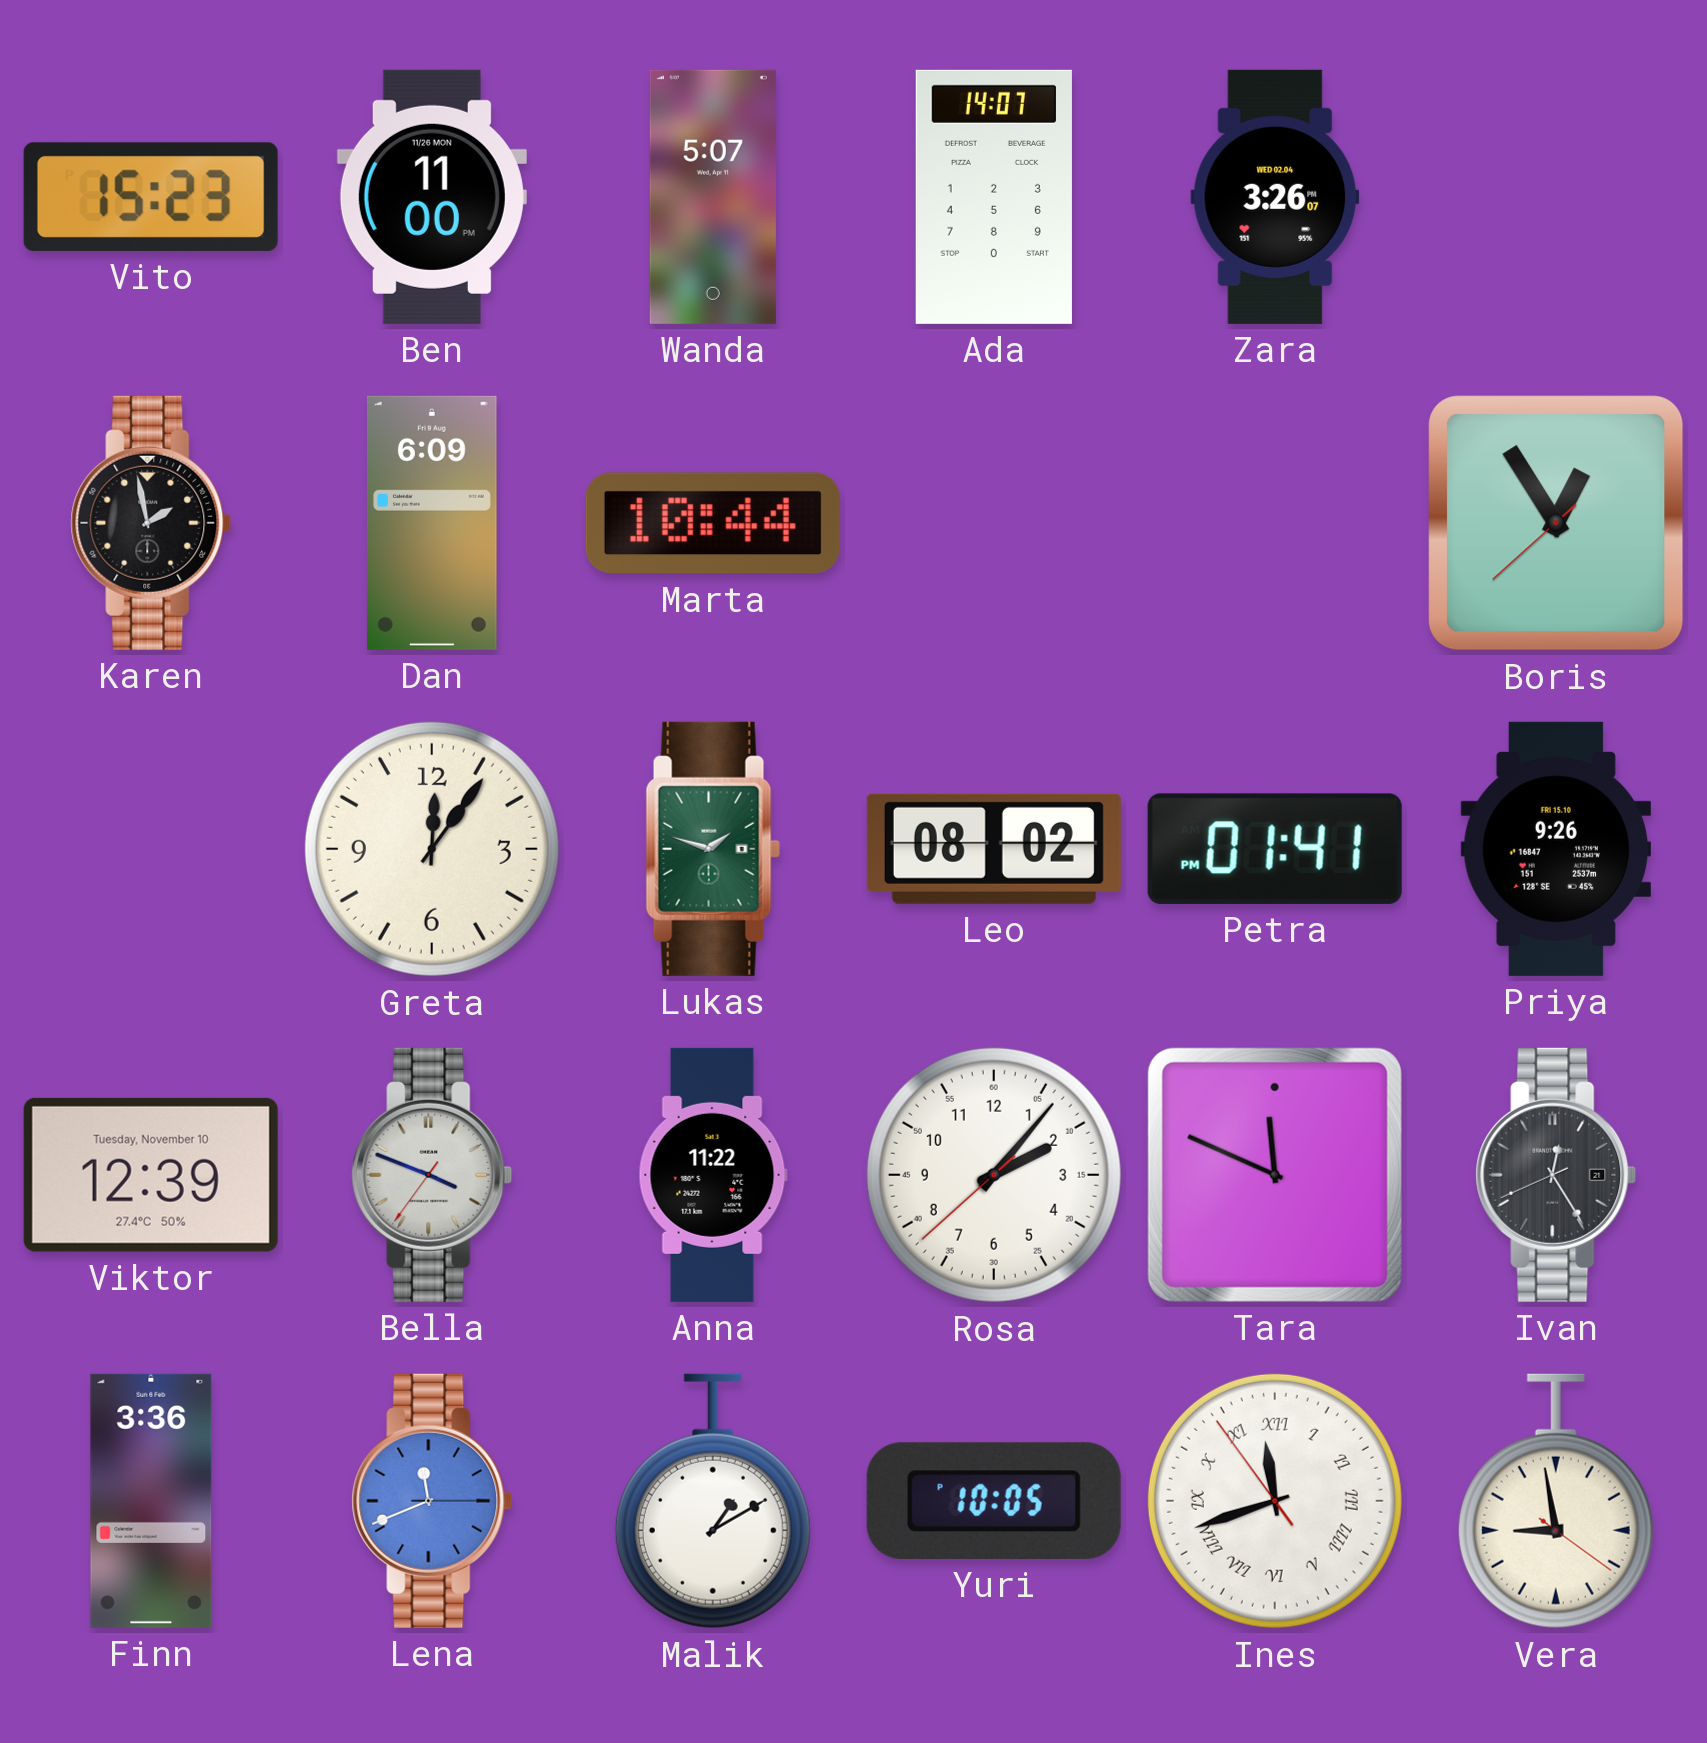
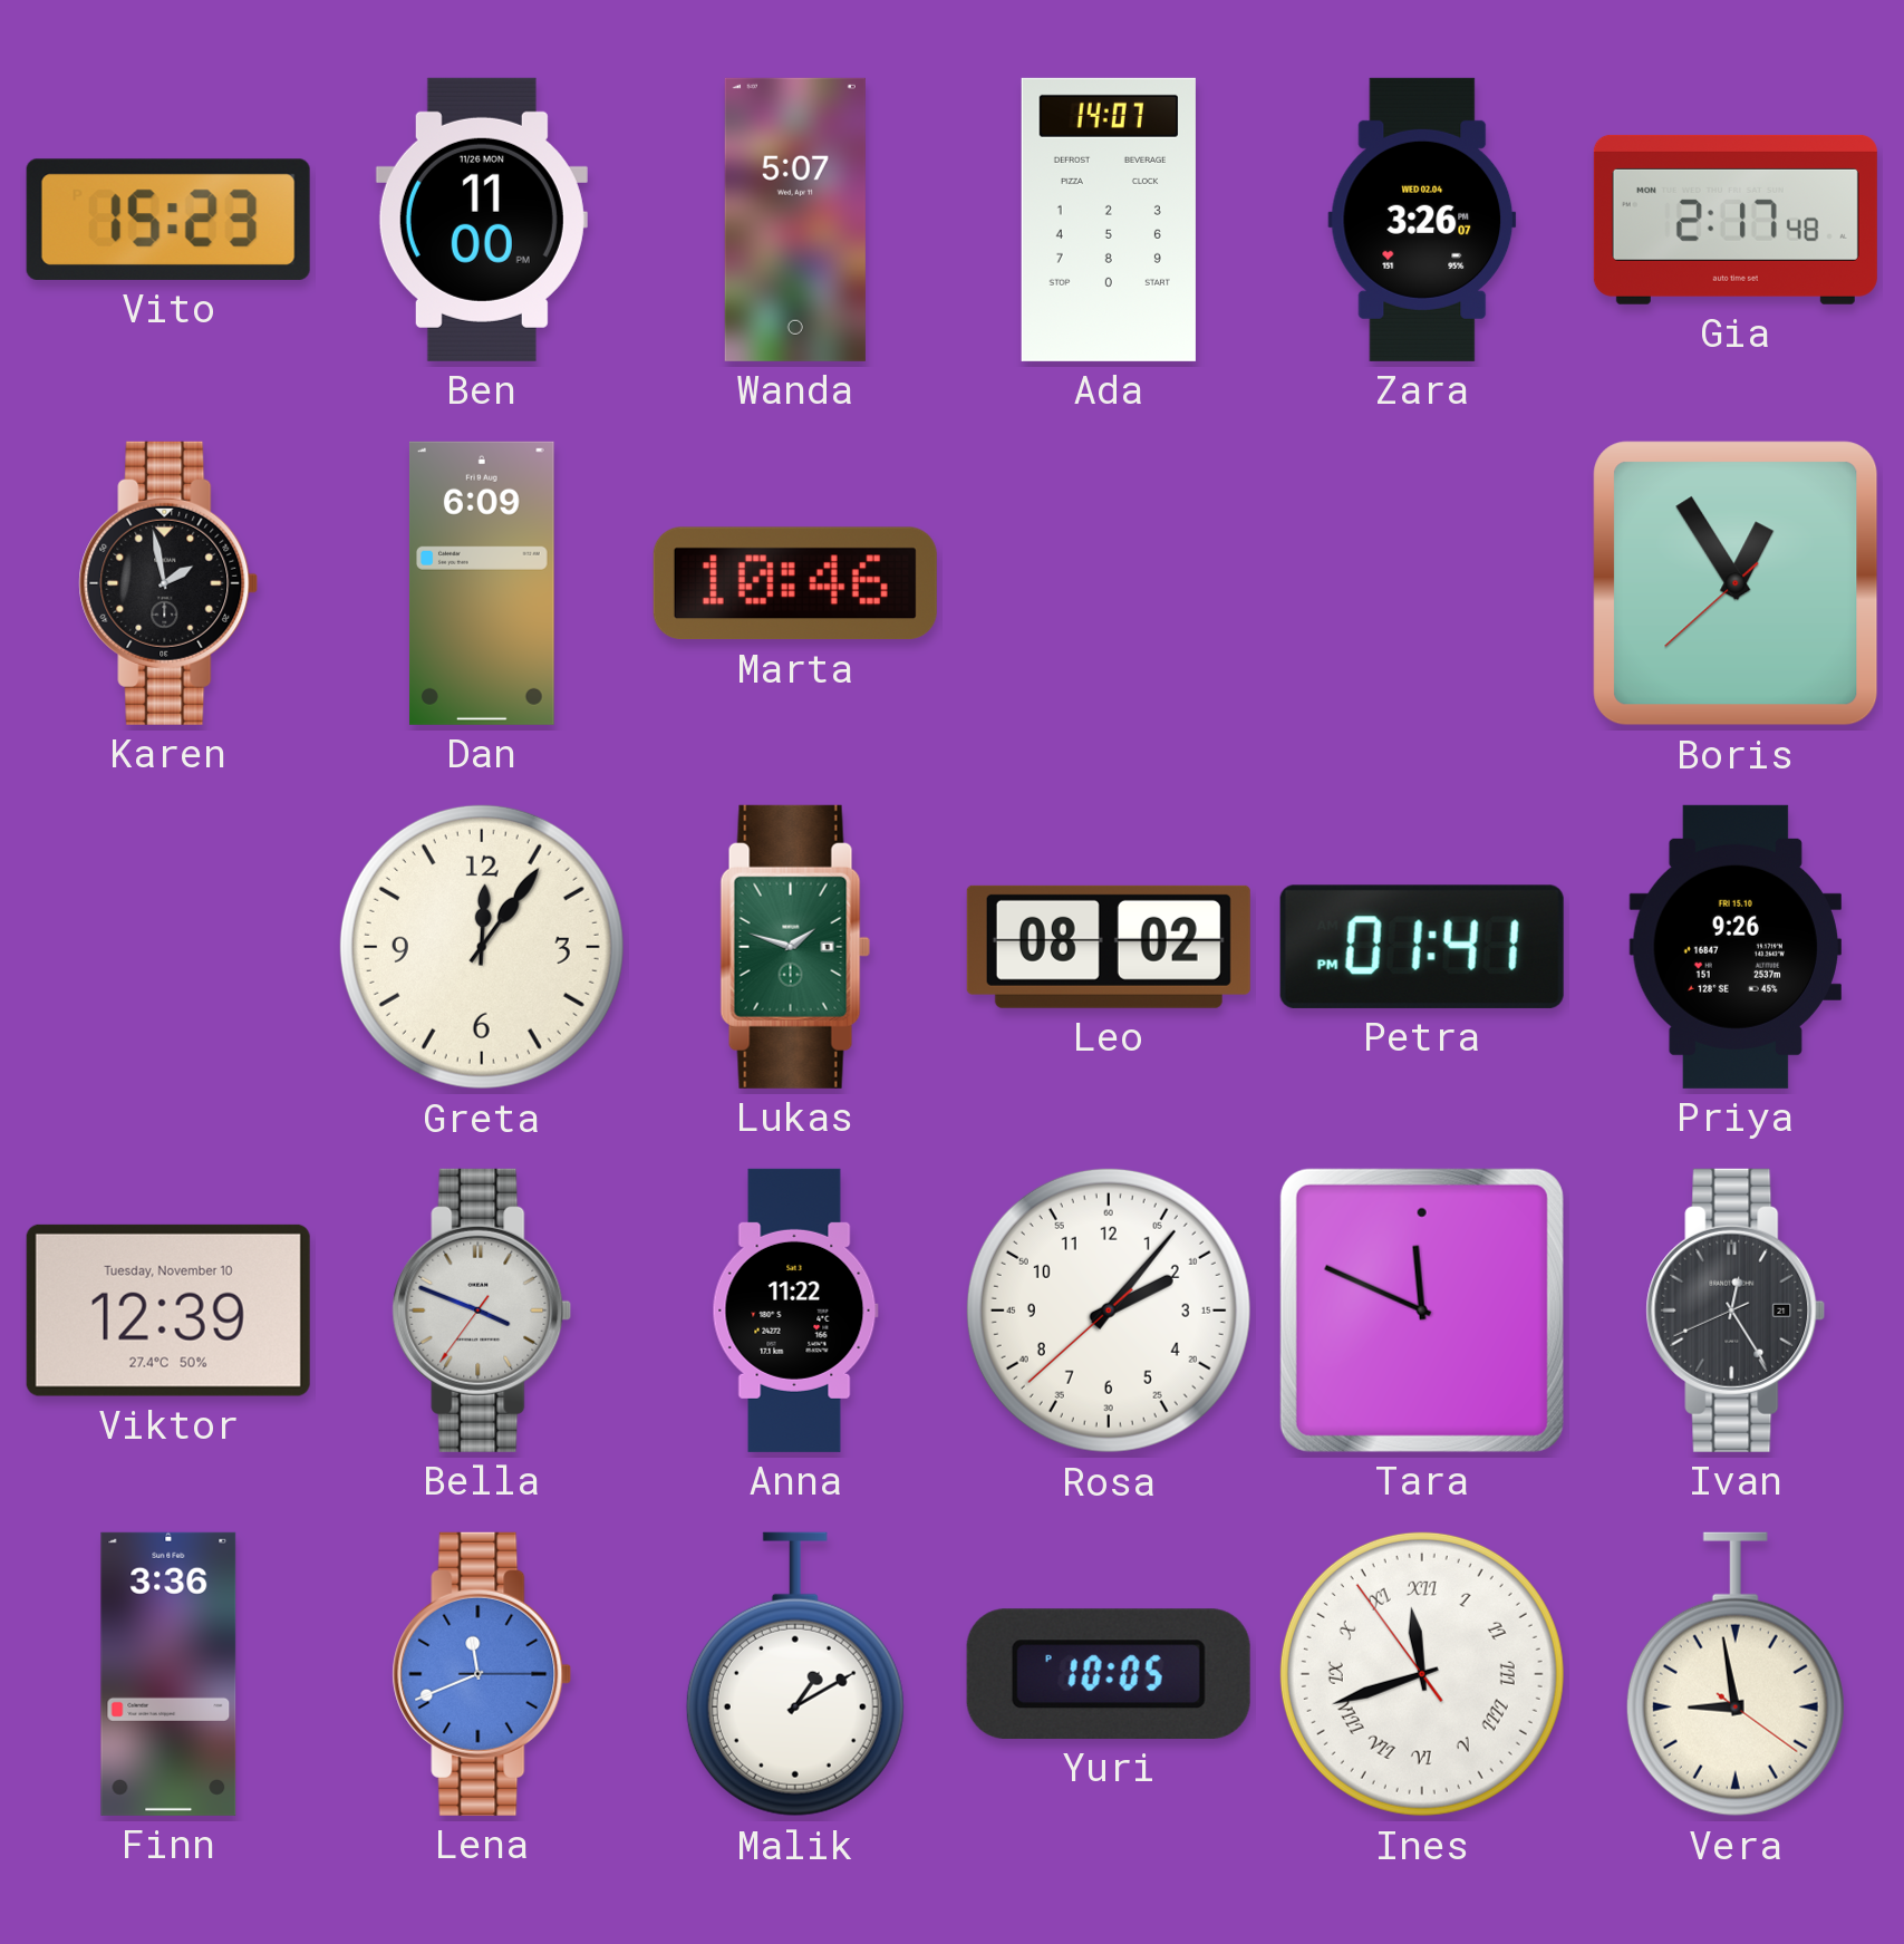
Gia: none -> 2:17 (1736, 220)
Marta: 10:44 -> 10:46 (795, 583)
